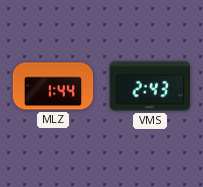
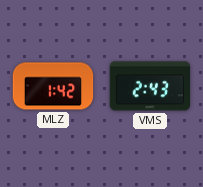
MLZ: 1:44 -> 1:42 (53, 86)
